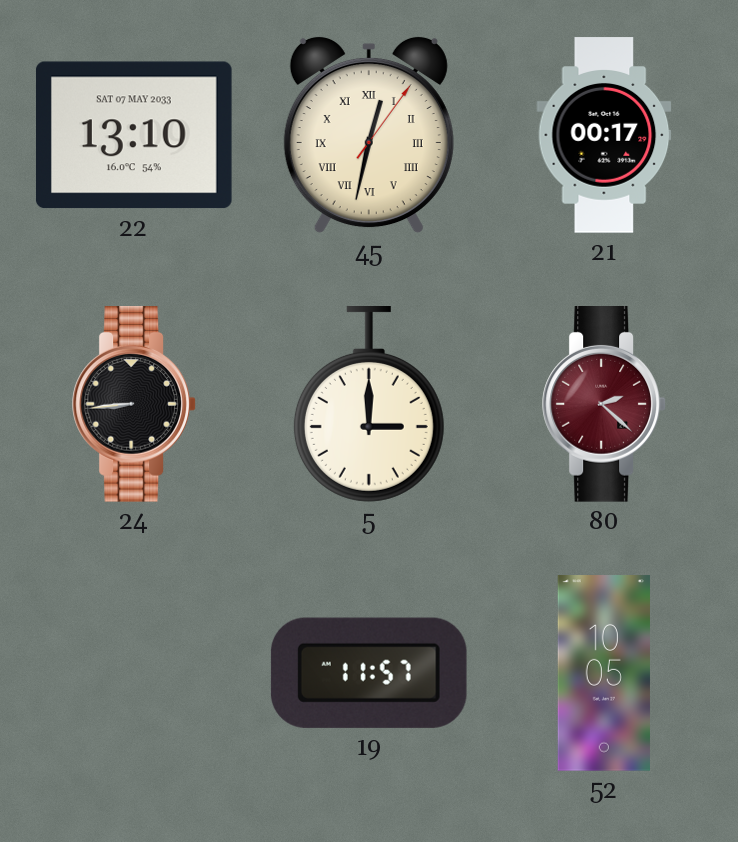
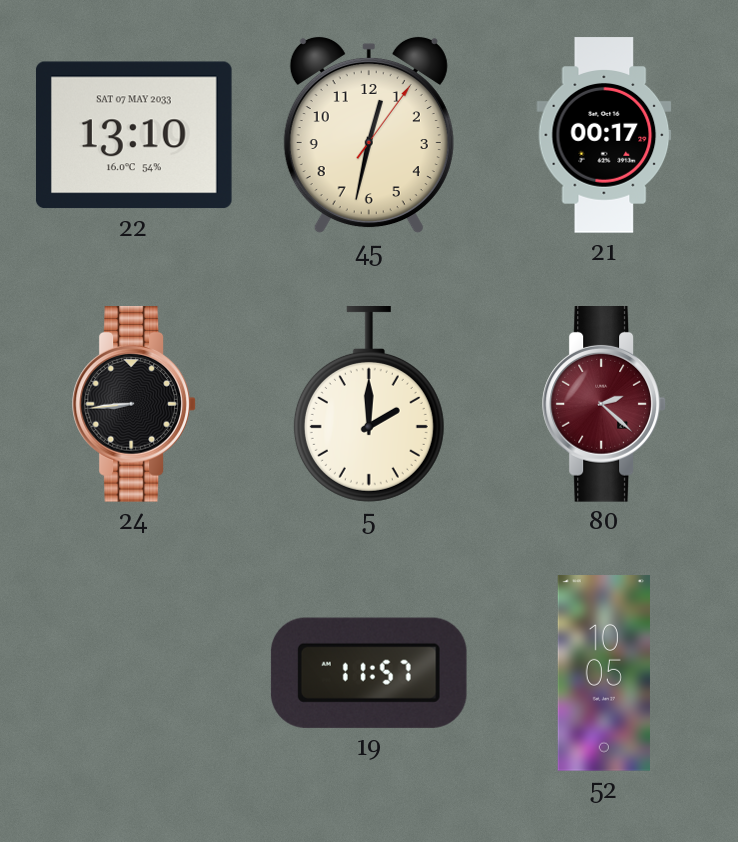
45 numerals: Roman -> Arabic (369, 135)
5: 3:00 -> 2:00 (369, 405)
